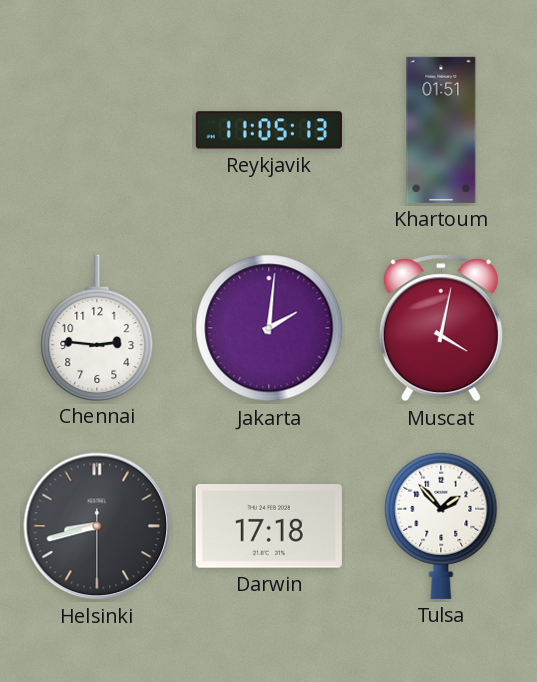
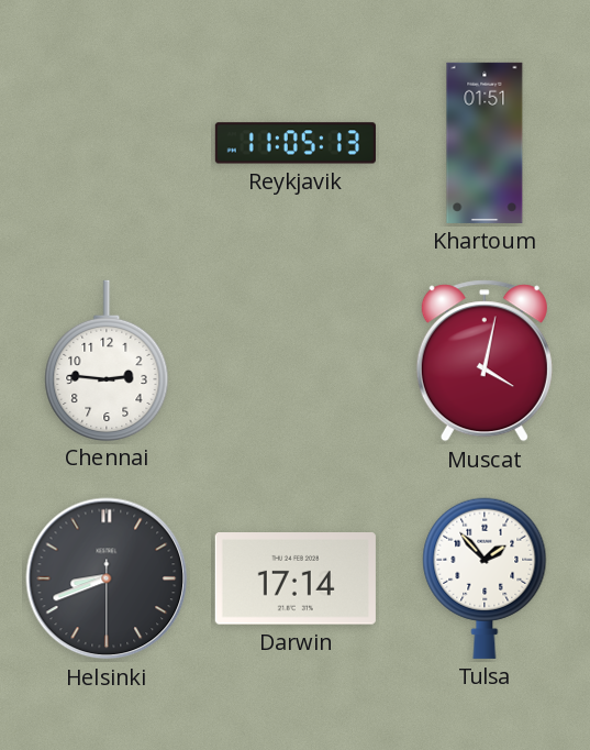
Jakarta: 2:01 -> none (269, 328)
Helsinki: 8:42 -> 8:41 (107, 578)
Darwin: 17:18 -> 17:14 (296, 580)
